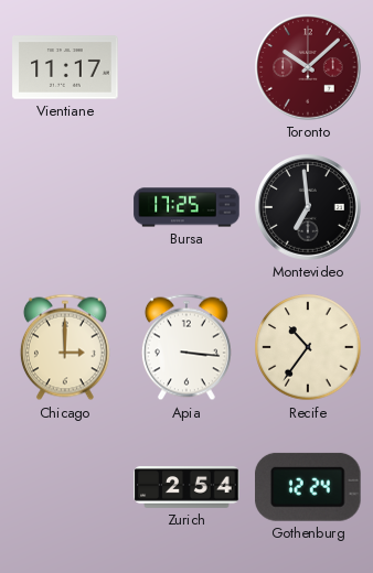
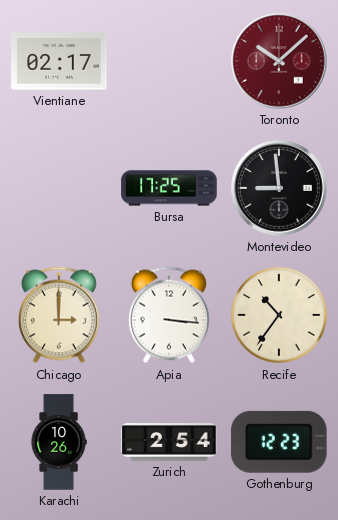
Vientiane: 11:17 -> 02:17 (59, 61)
Montevideo: 6:59 -> 8:59 (279, 188)
Karachi: none -> 10:26 (59, 442)
Gothenburg: 12:24 -> 12:23 (280, 442)
